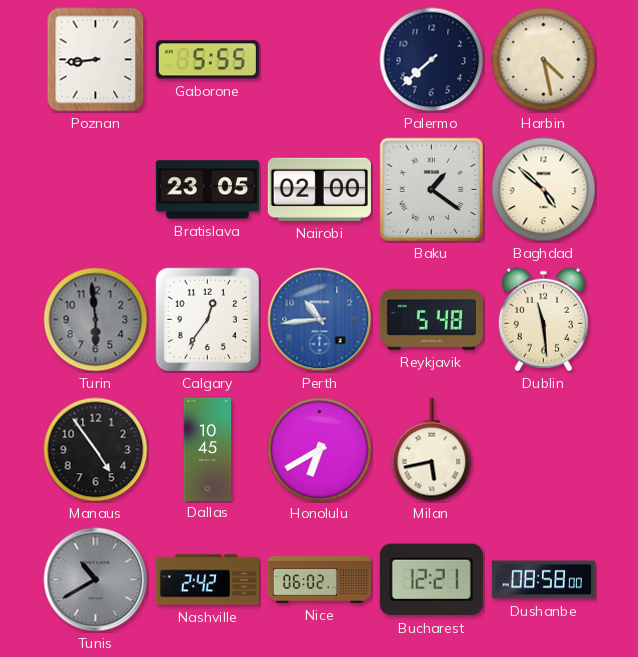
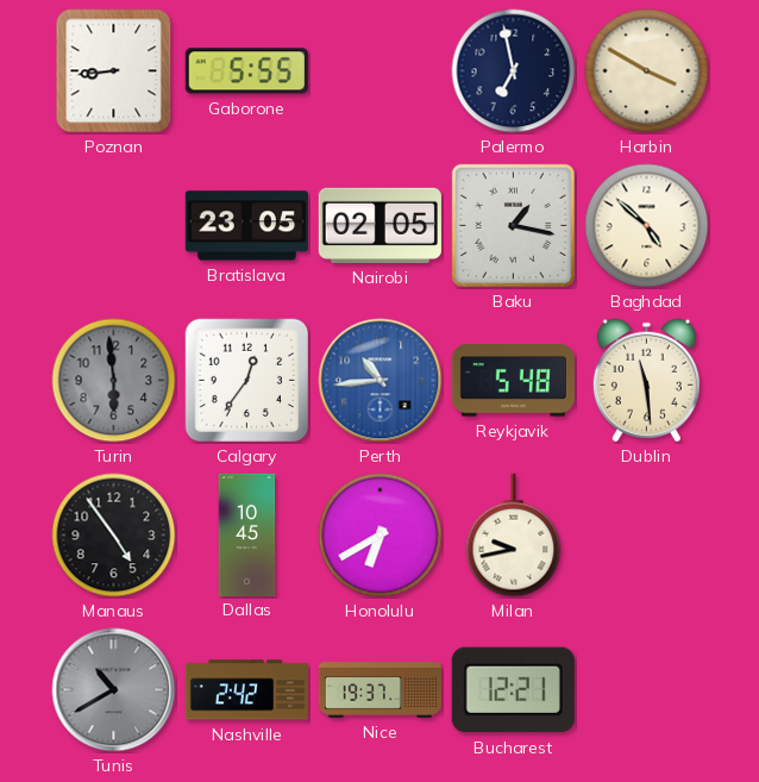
Palermo: 7:38 -> 6:58 (514, 71)
Harbin: 4:28 -> 3:50 (647, 71)
Nairobi: 02:00 -> 02:05 (379, 225)
Baku: 1:21 -> 1:17 (513, 225)
Milan: 5:43 -> 9:43 (514, 536)
Nice: 06:02 -> 19:37 (379, 690)
Dushanbe: 08:58 -> none (543, 580)
